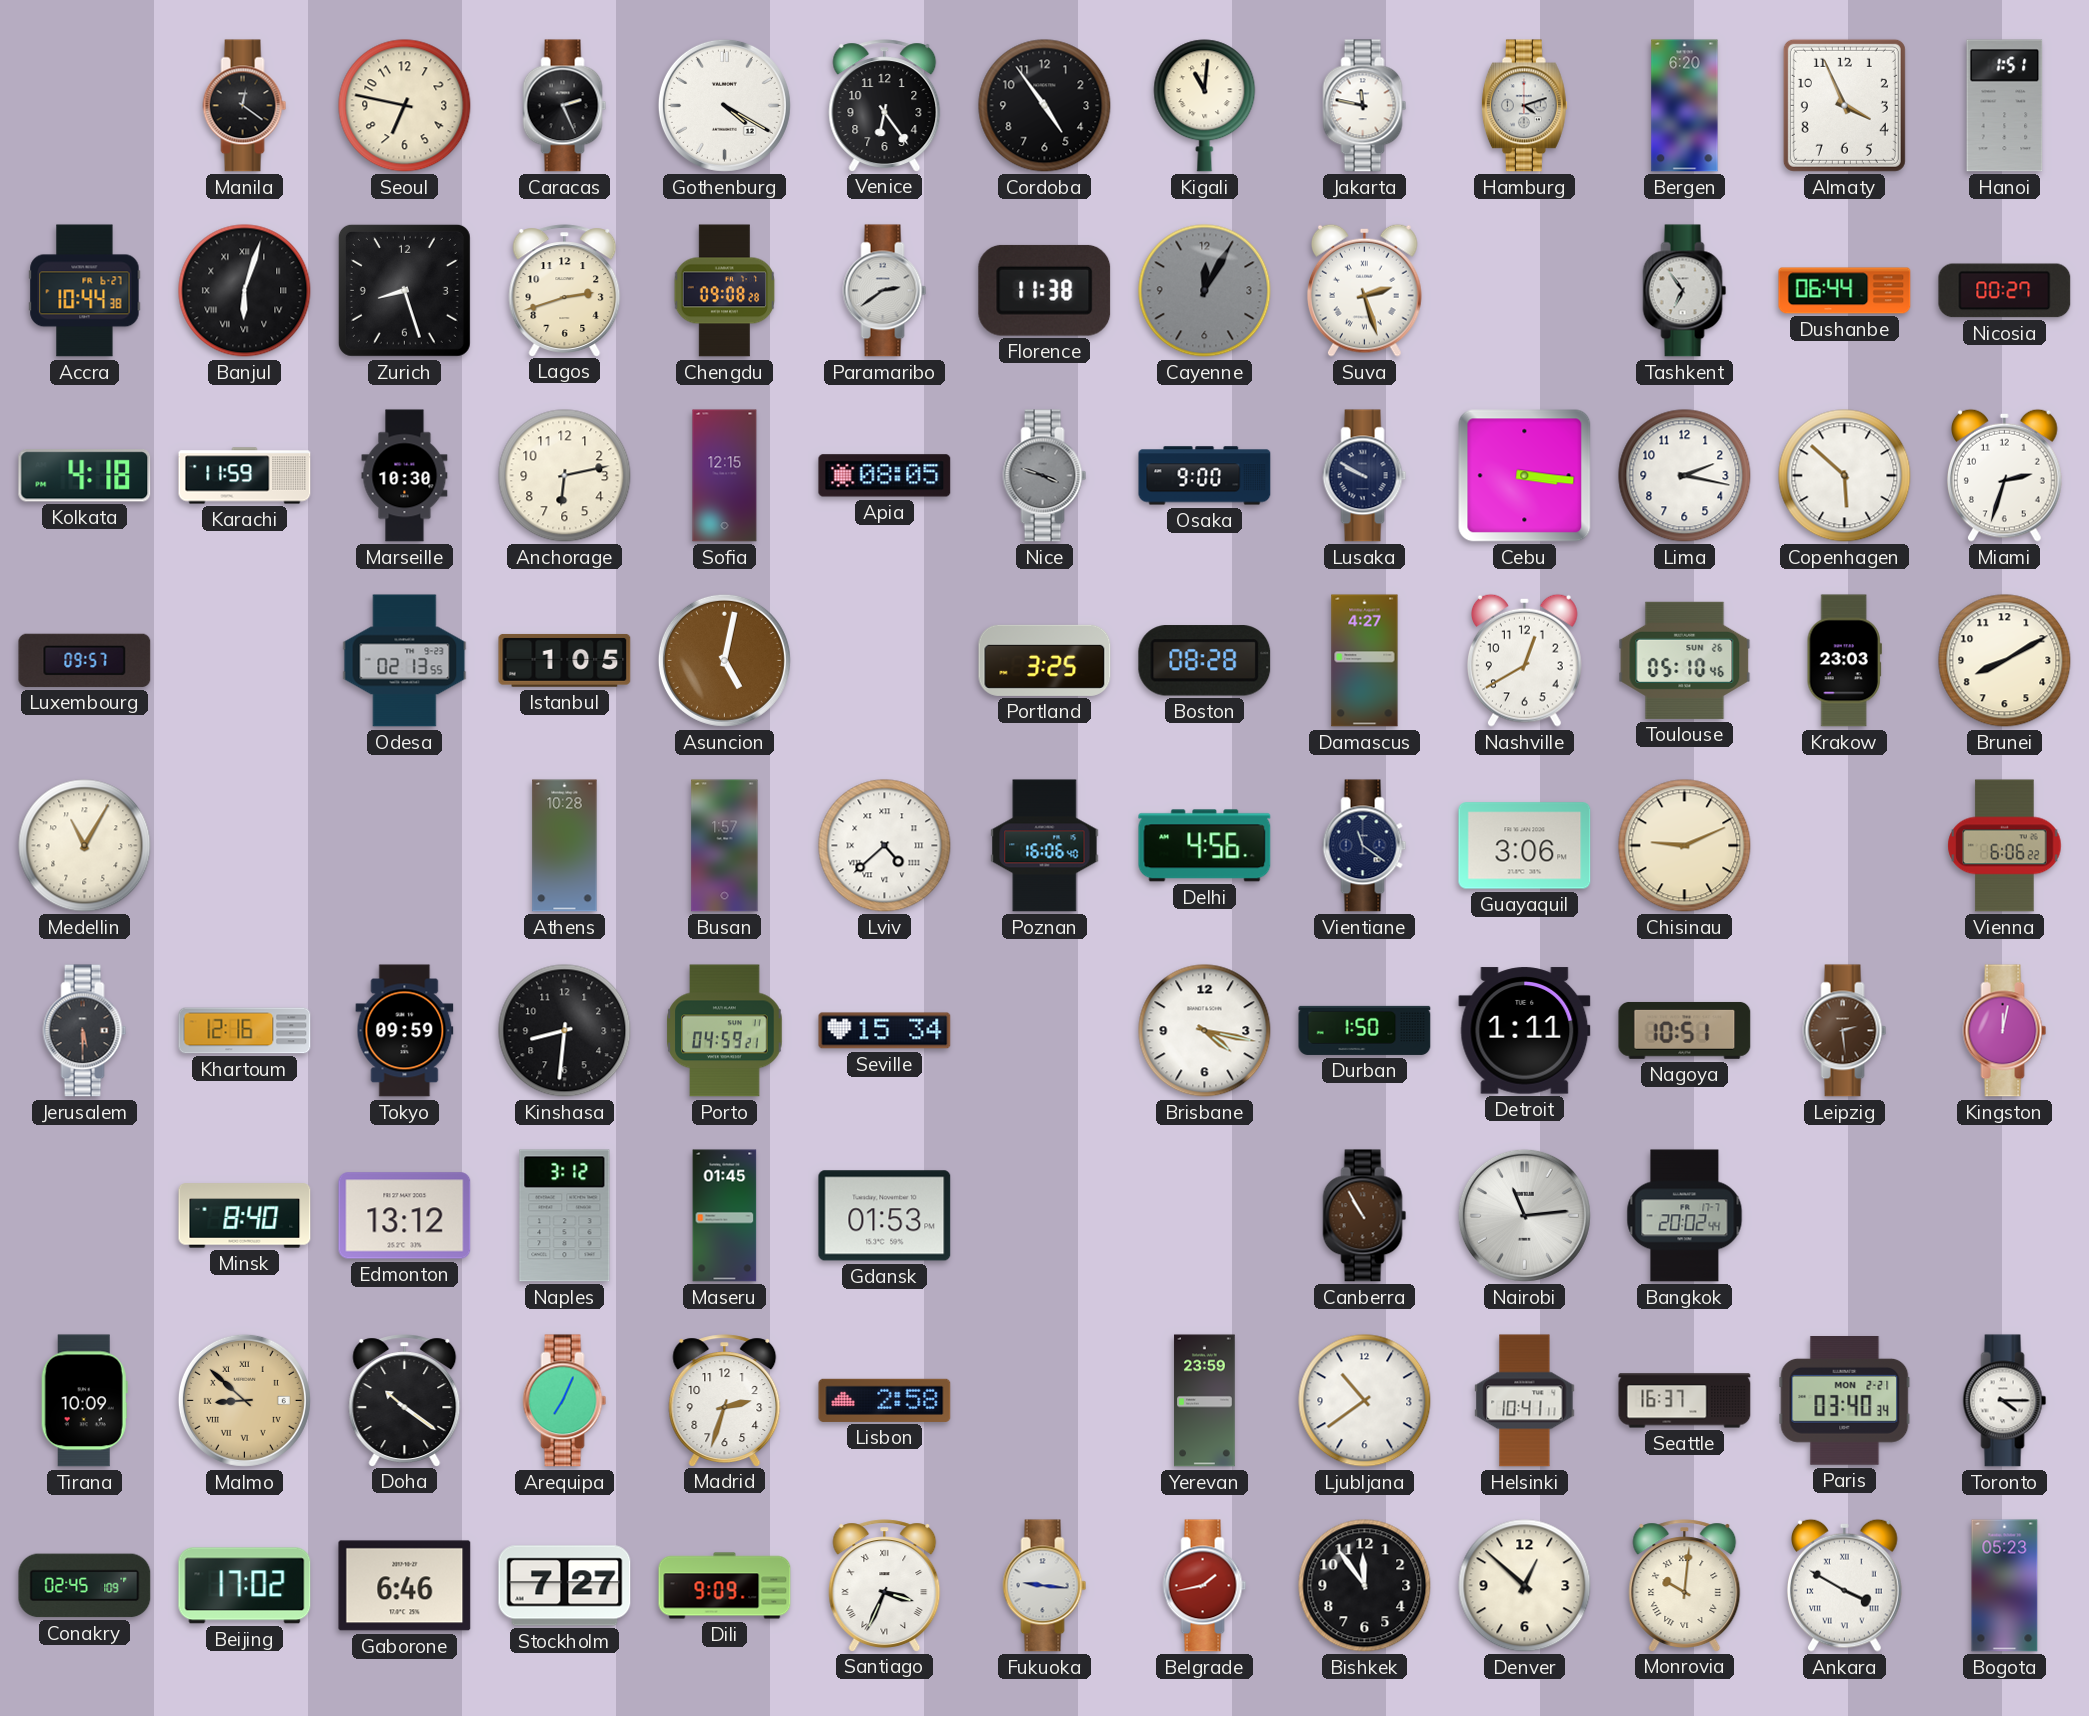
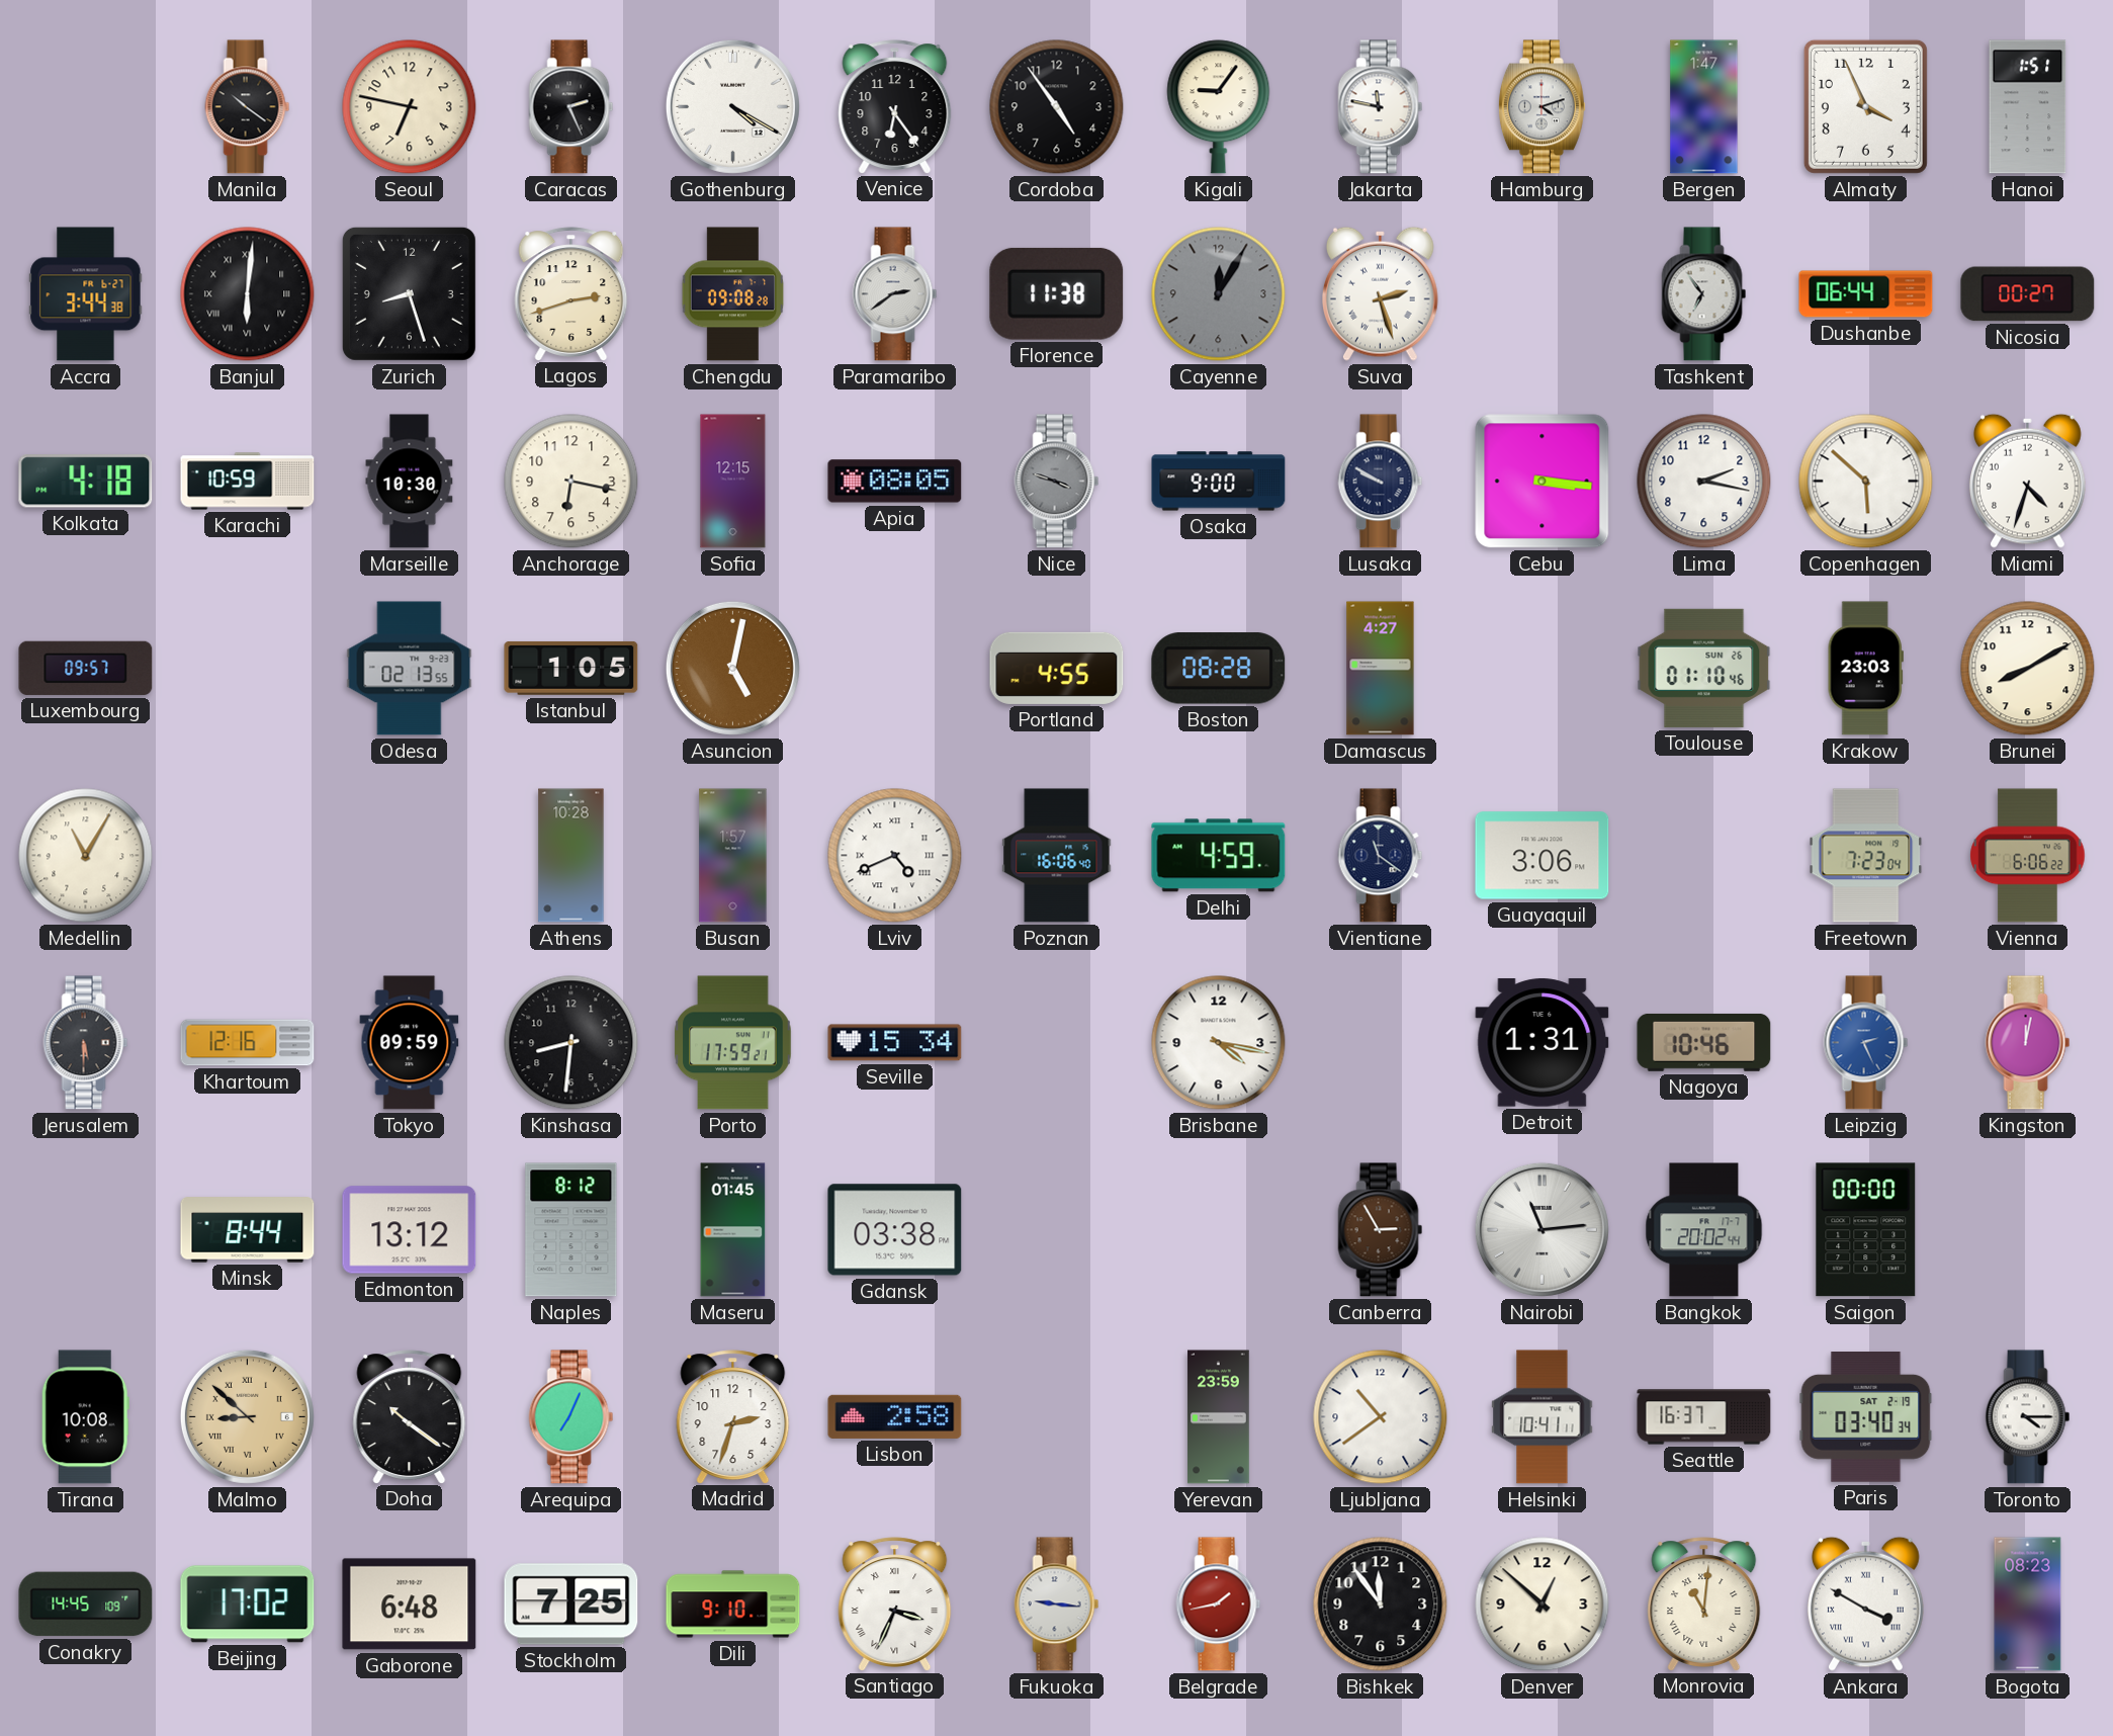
Manila: 12:21 -> 10:21 (248, 107)
Kigali: 11:01 -> 9:06 (1219, 107)
Bergen: 6:20 -> 1:47 (1704, 107)
Accra: 10:44 -> 3:44 (86, 294)
Banjul: 6:03 -> 6:01 (248, 294)
Karachi: 11:59 -> 10:59 (248, 482)
Anchorage: 6:13 -> 6:17 (571, 482)
Miami: 2:33 -> 4:33 (2027, 481)
Portland: 3:25 -> 4:55 (1057, 668)
Nashville: 12:40 -> none (1524, 660)
Toulouse: 05:10 -> 01:10 (1704, 668)
Lviv: 4:38 -> 4:41 (895, 856)
Delhi: 4:56 -> 4:59 (1219, 856)
Chisinau: 9:11 -> none (1685, 846)
Freetown: none -> 7:23 (1866, 856)
Porto: 04:59 -> 17:59 (733, 1043)
Durban: 1:50 -> none (1365, 1030)
Detroit: 1:11 -> 1:31 (1543, 1043)
Nagoya: 10:51 -> 10:46 (1704, 1042)
Leipzig: 2:29 -> 2:26 (1866, 1043)
Leipzig dial: brown -> blue (1866, 1043)
Minsk: 8:40 -> 8:44 (248, 1230)
Naples: 3:12 -> 8:12 (571, 1230)
Gdansk: 01:53 -> 03:38 (895, 1230)
Canberra: 10:55 -> 2:55 (1381, 1230)
Saigon: none -> 00:00 (1866, 1230)
Tirana: 10:09 -> 10:08 (85, 1417)
Paris date: MON 2-21 -> SAT 2-19 (1866, 1417)
Conakry: 02:45 -> 14:45 (86, 1604)
Gaborone: 6:46 -> 6:48 (410, 1604)
Stockholm: 7:27 -> 7:25 (571, 1604)
Dili: 9:09 -> 9:10 (733, 1604)
Monrovia: 10:01 -> 11:01 (1704, 1603)
Bogota: 05:23 -> 08:23 (2028, 1604)
